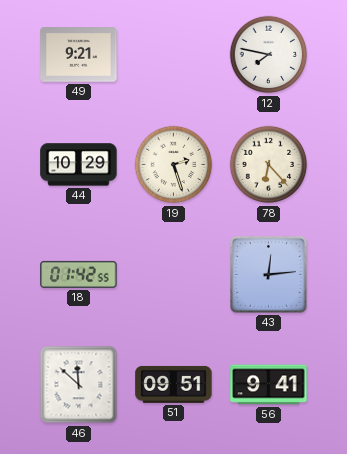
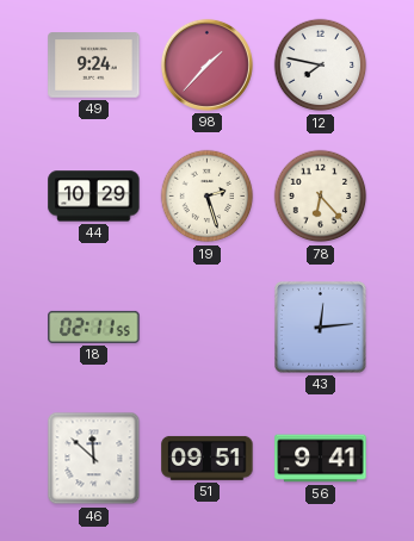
49: 9:21 -> 9:24 (94, 66)
98: none -> 1:37 (206, 64)
18: 01:42 -> 02:11 (94, 327)
